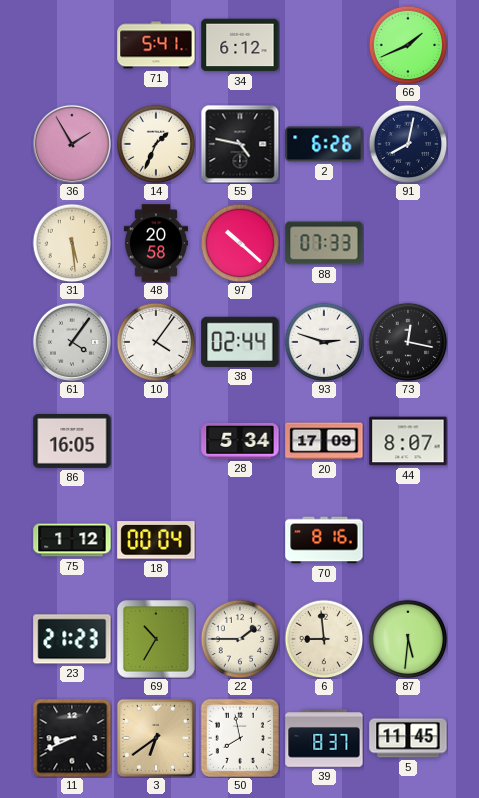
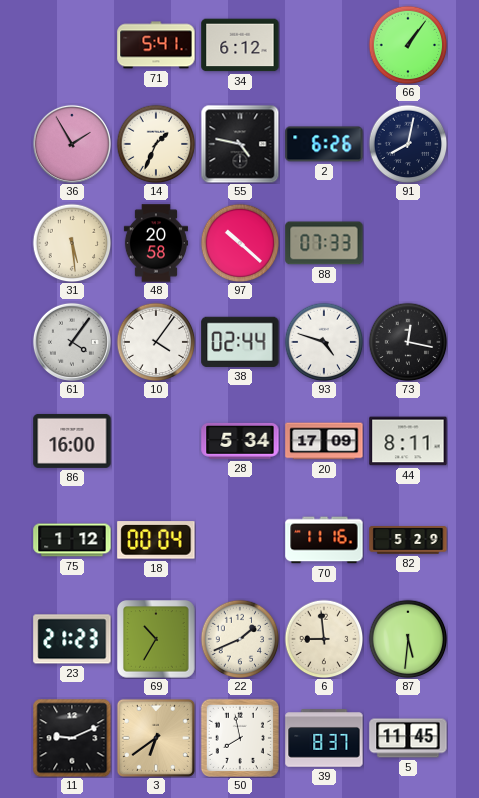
66: 1:41 -> 1:06 (408, 45)
93: 2:48 -> 4:48 (324, 342)
86: 16:05 -> 16:00 (72, 441)
44: 8:07 -> 8:11 (408, 441)
70: 8:16 -> 11:16 (324, 540)
82: none -> 5:29 (408, 540)
22: 1:45 -> 1:41 (240, 639)
11: 8:41 -> 9:11 (72, 738)
